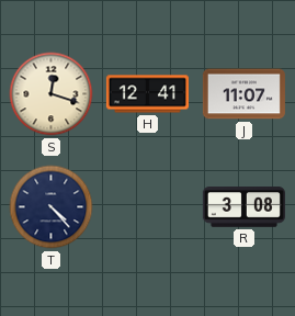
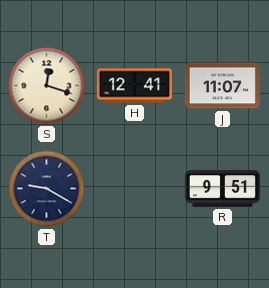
T: 4:23 -> 9:20 (47, 189)
R: 3:08 -> 9:51 (222, 189)
